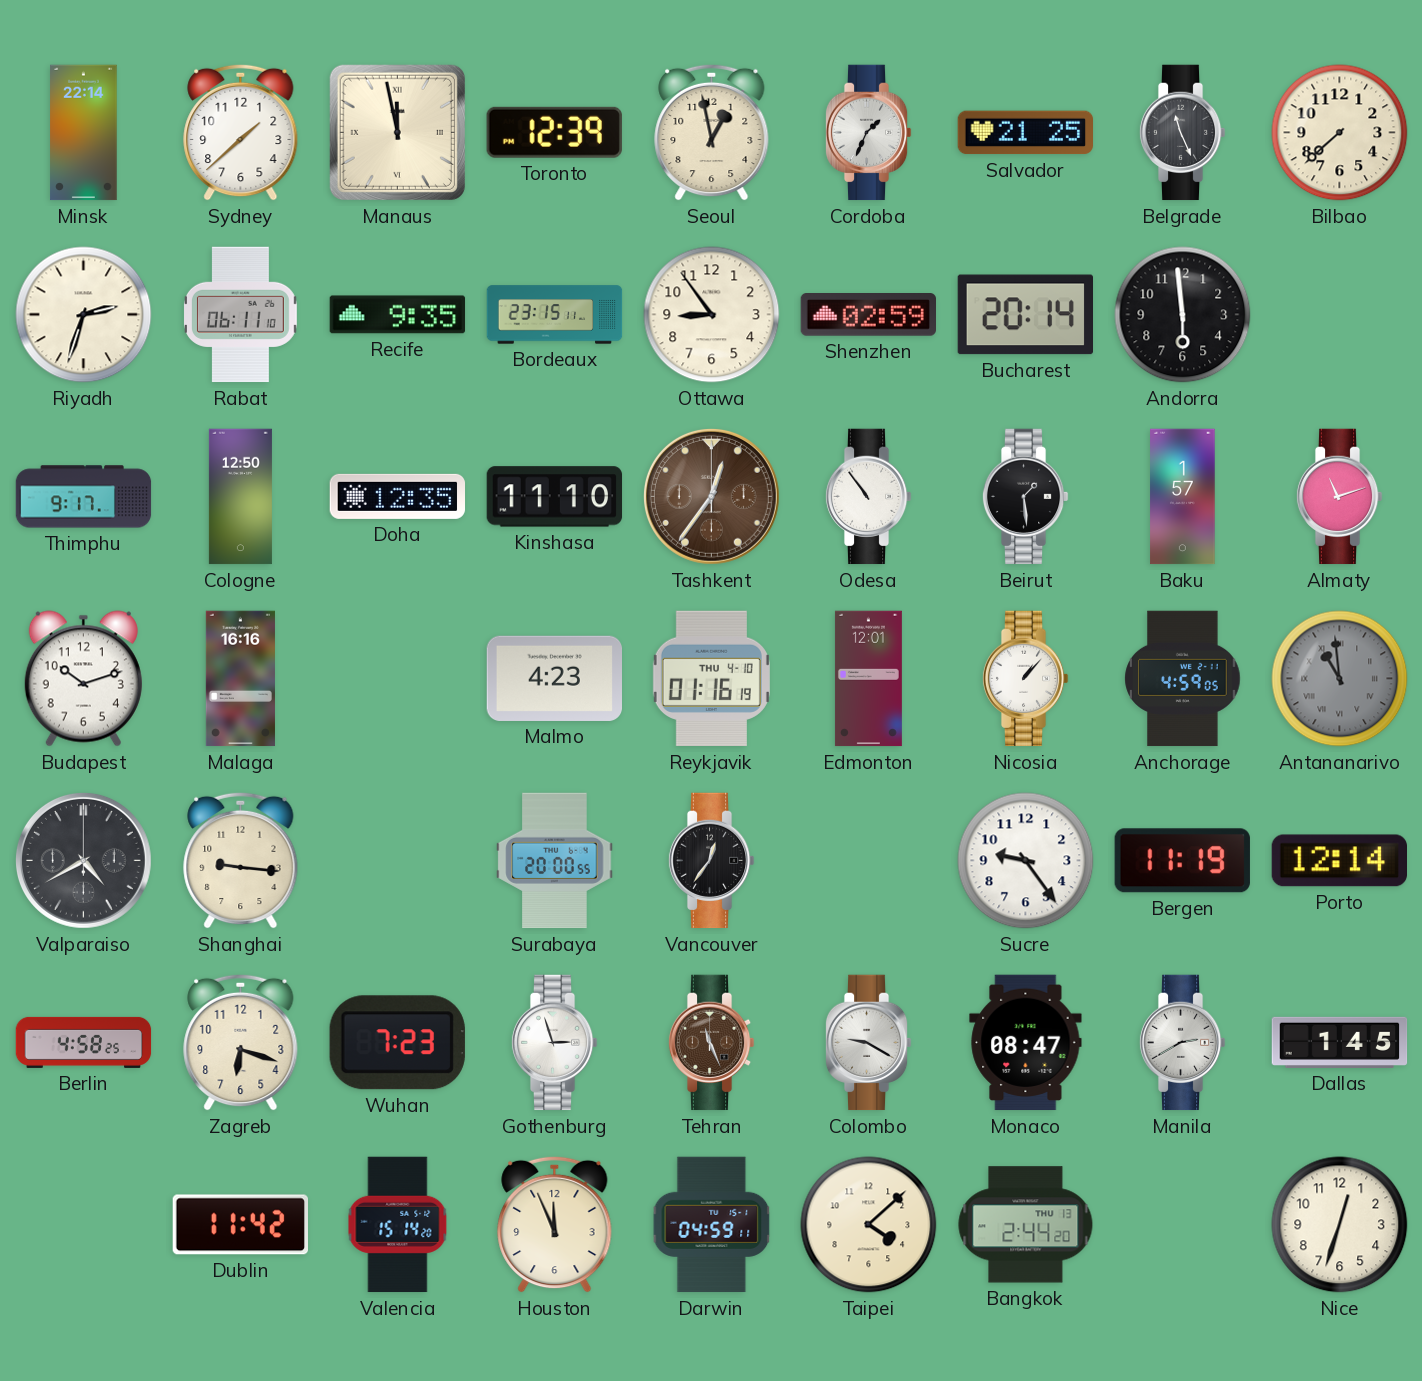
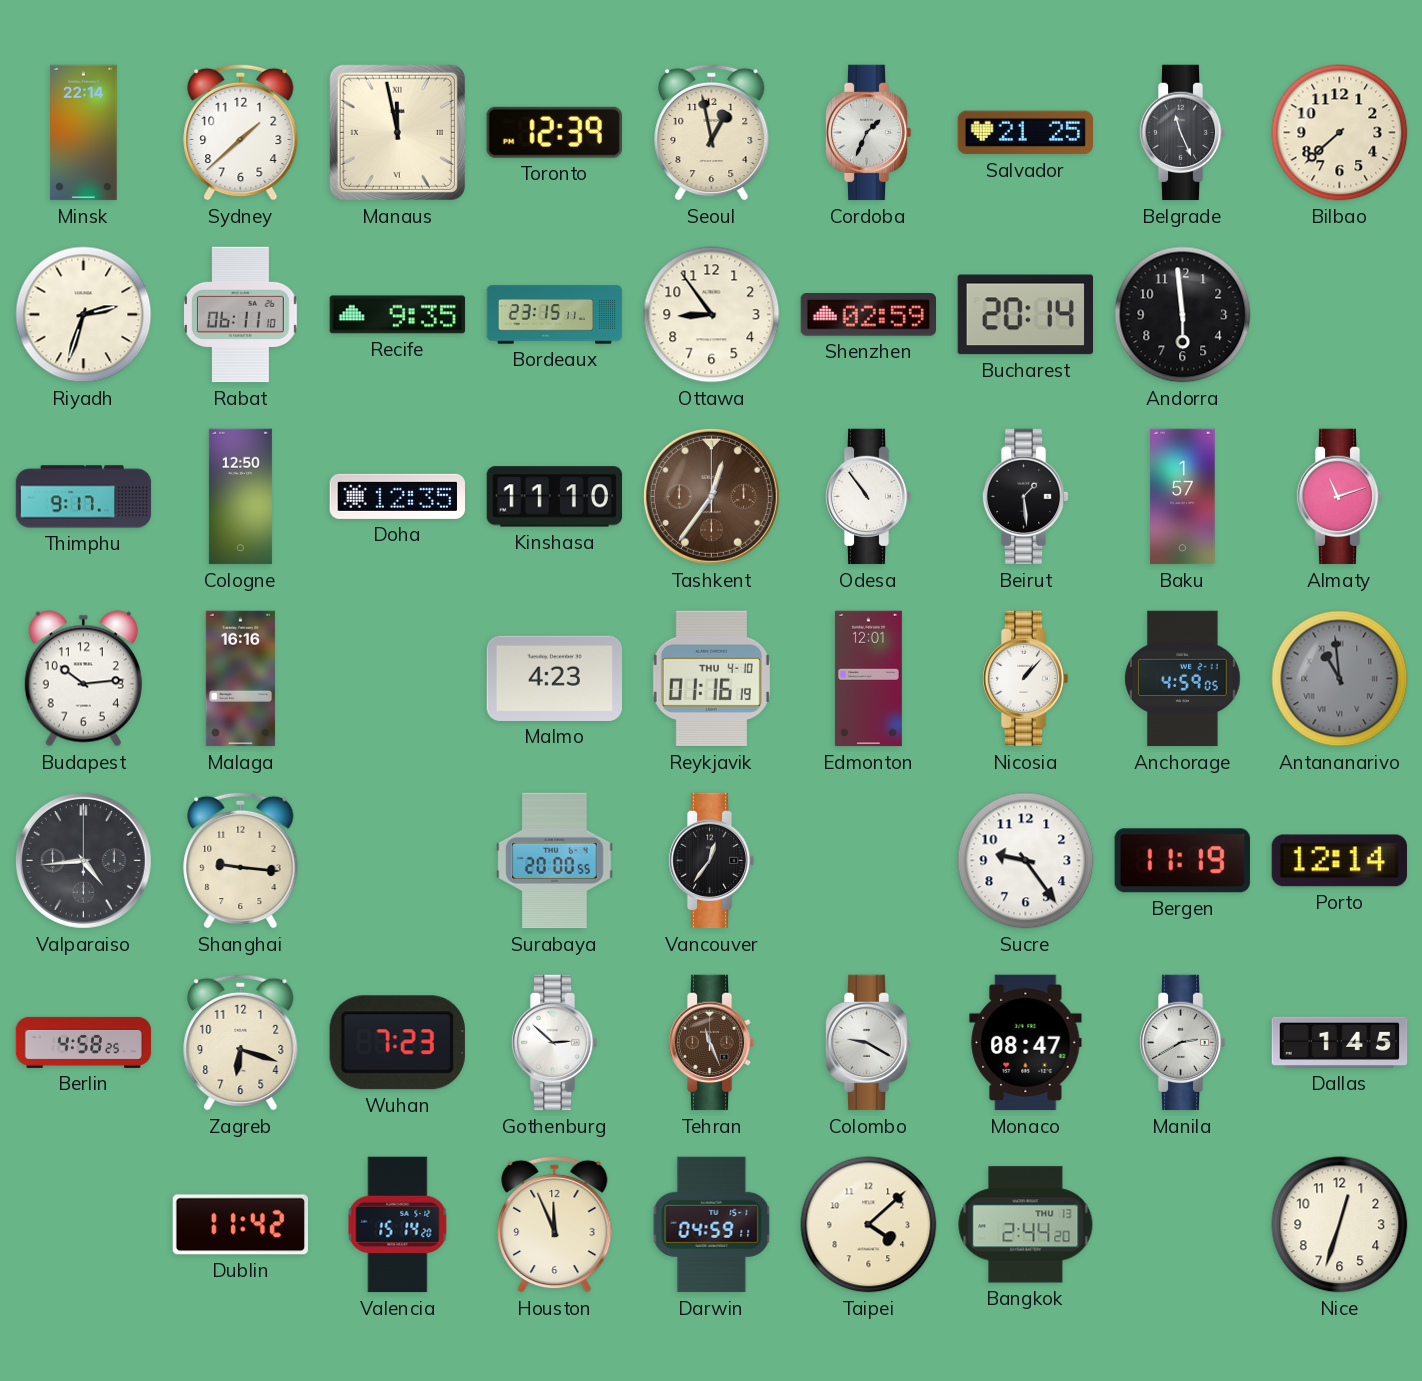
Budapest: 10:12 -> 10:14 (83, 679)
Valparaiso: 4:40 -> 4:44 (83, 860)
Gothenburg: 2:57 -> 2:52 (554, 1043)
